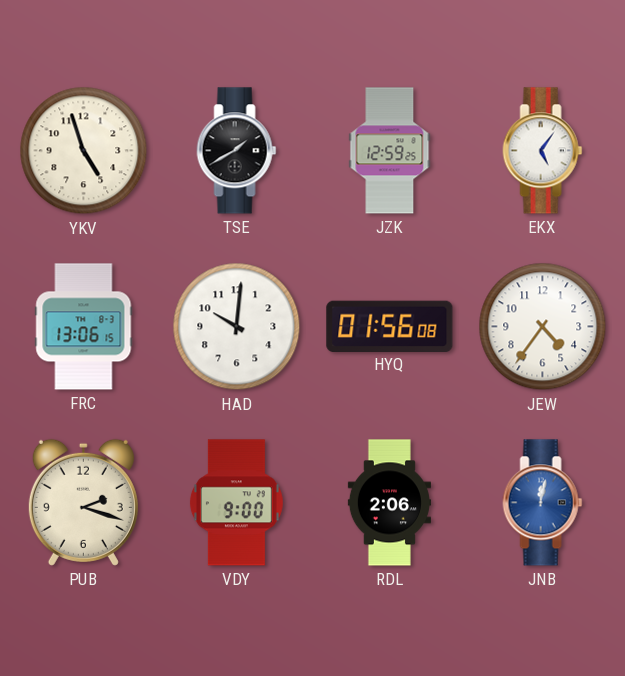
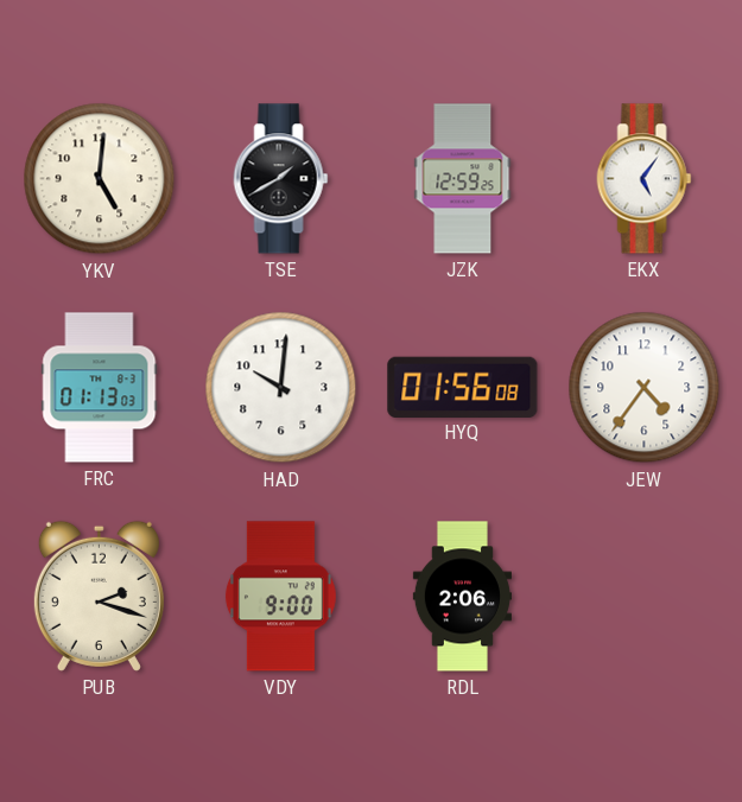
YKV: 4:57 -> 5:01 (100, 179)
FRC: 13:06 -> 01:13 (100, 388)
JNB: 12:02 -> none (543, 503)
